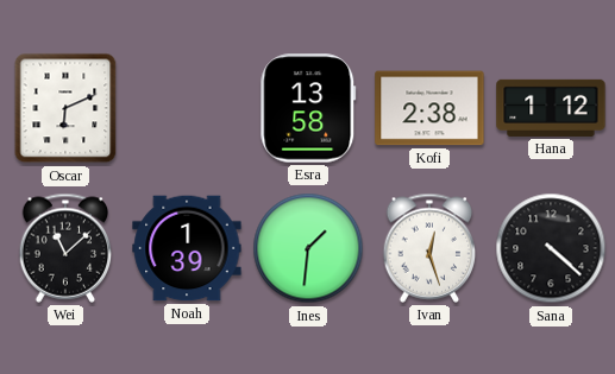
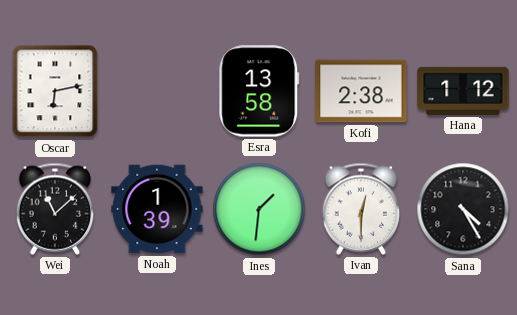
Oscar: 6:11 -> 6:13 (55, 91)
Ivan: 12:27 -> 12:30 (361, 209)
Sana: 4:22 -> 4:25 (463, 209)
